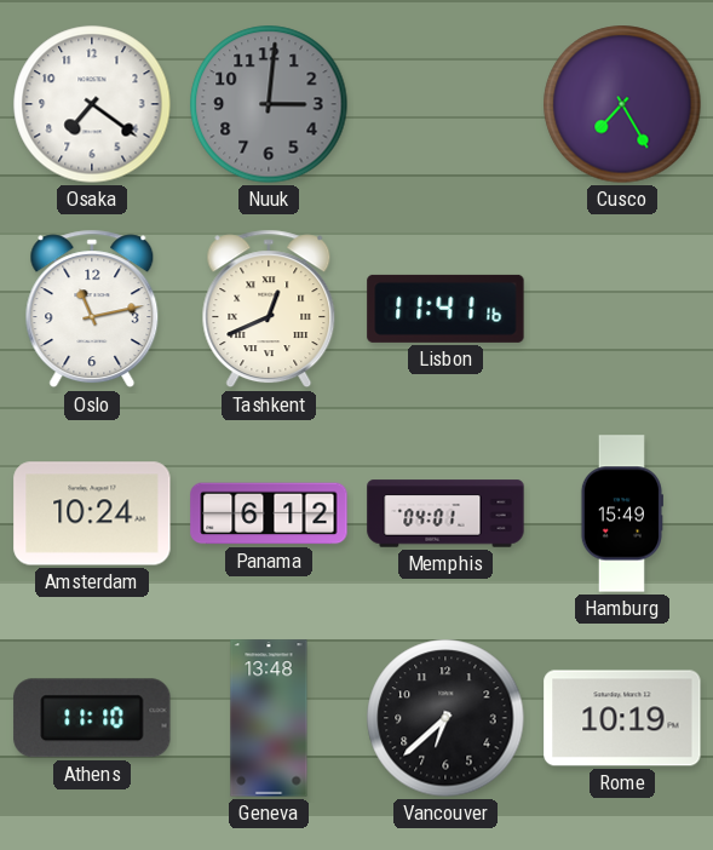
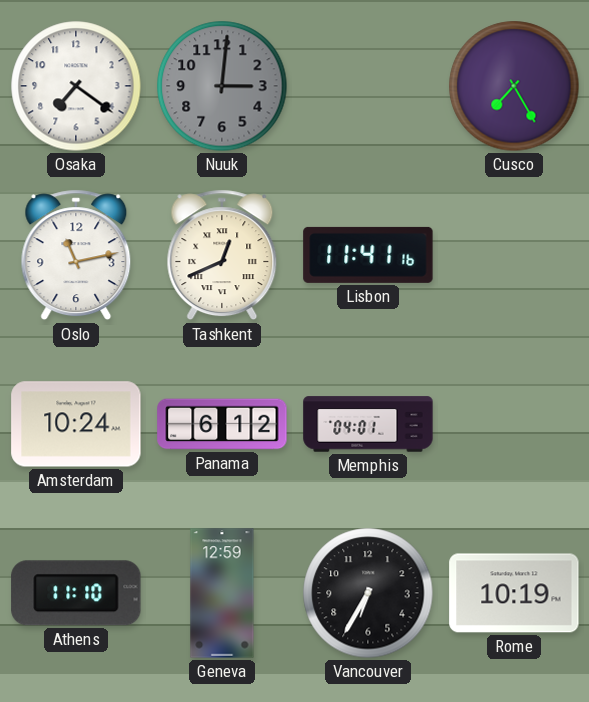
Hamburg: 15:49 -> none (621, 513)
Geneva: 13:48 -> 12:59 (222, 593)
Vancouver: 6:38 -> 6:35 (368, 593)
